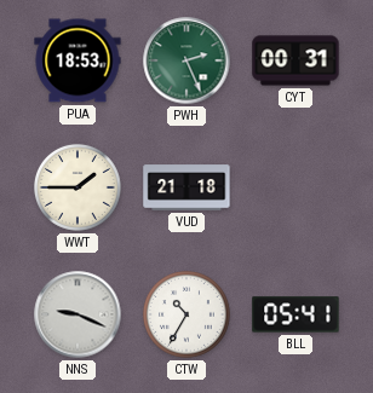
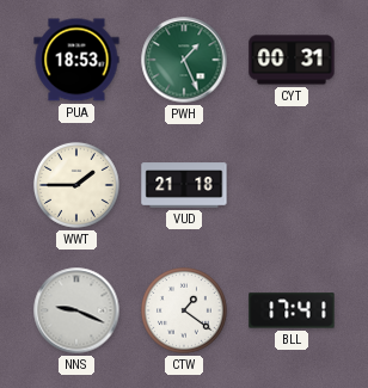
PWH: 2:26 -> 1:26 (184, 60)
CTW: 10:35 -> 1:21 (185, 312)
BLL: 05:41 -> 17:41 (292, 310)
